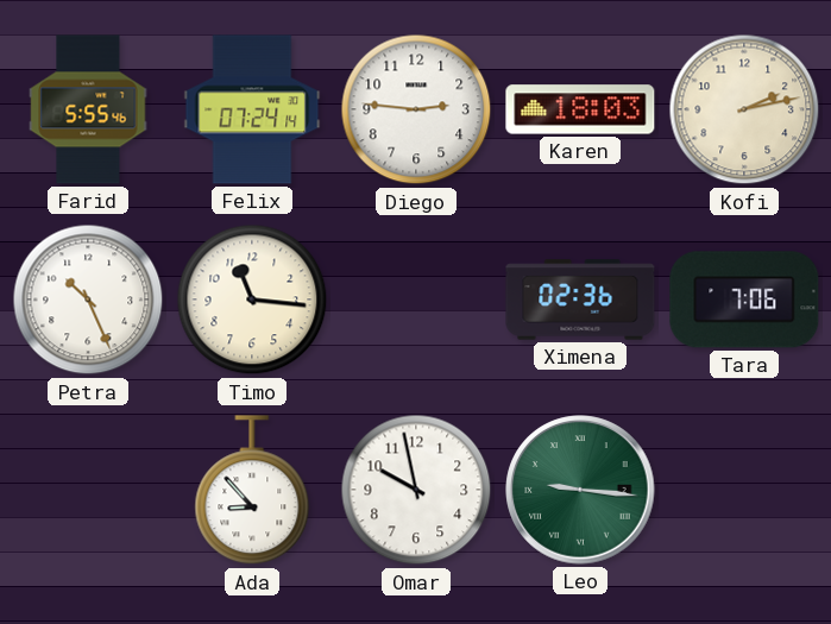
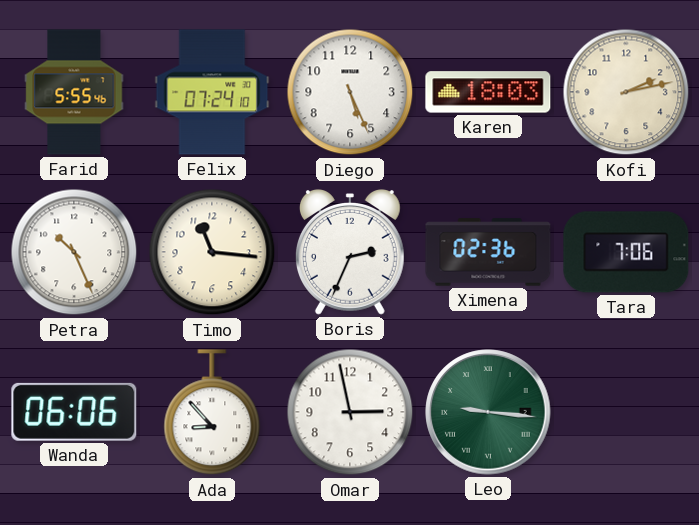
Felix: 07:24:14 -> 07:24:10 (212, 92)
Diego: 2:46 -> 5:26 (350, 92)
Boris: none -> 2:34 (350, 252)
Wanda: none -> 06:06 (74, 412)
Omar: 9:58 -> 2:58 (350, 412)
